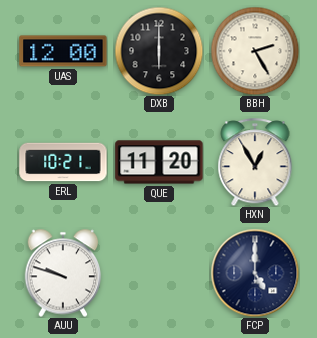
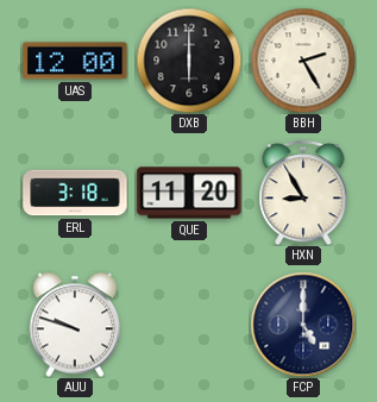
ERL: 10:21 -> 3:18 (75, 193)
HXN: 12:55 -> 8:55 (303, 193)
